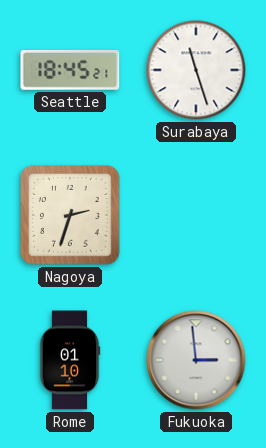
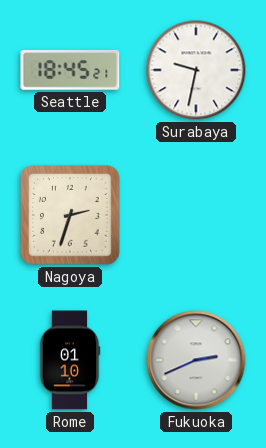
Surabaya: 11:27 -> 9:32 (196, 70)
Fukuoka: 2:59 -> 2:41 (196, 360)
